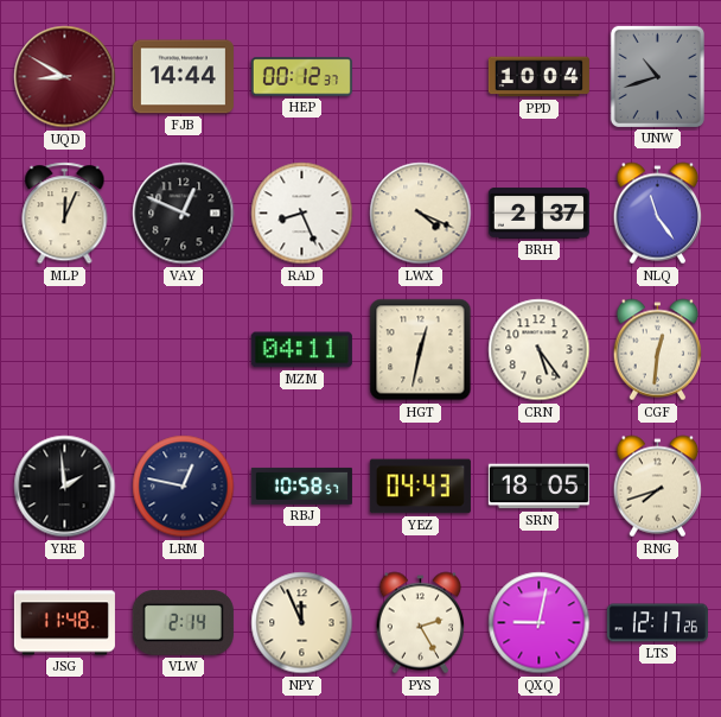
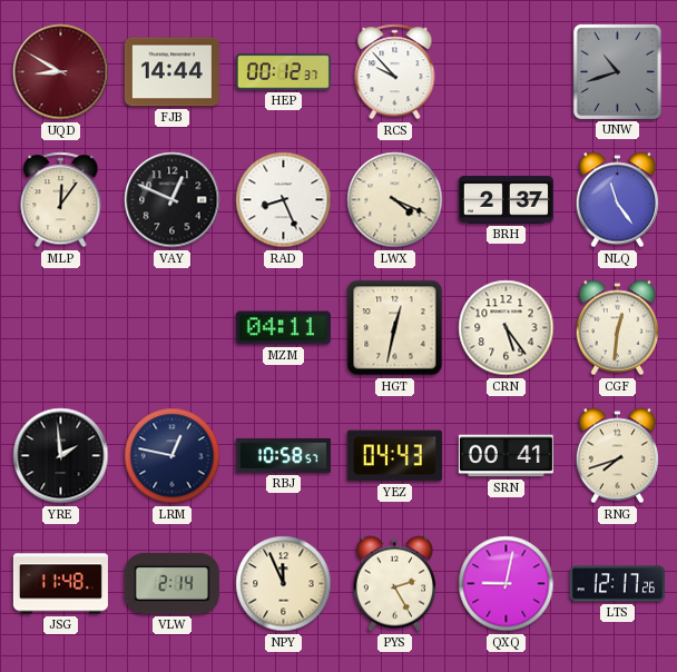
RCS: none -> 9:53 (395, 72)
PPD: 10:04 -> none (538, 77)
MLP: 12:04 -> 12:06 (61, 200)
SRN: 18:05 -> 00:41 (506, 456)
